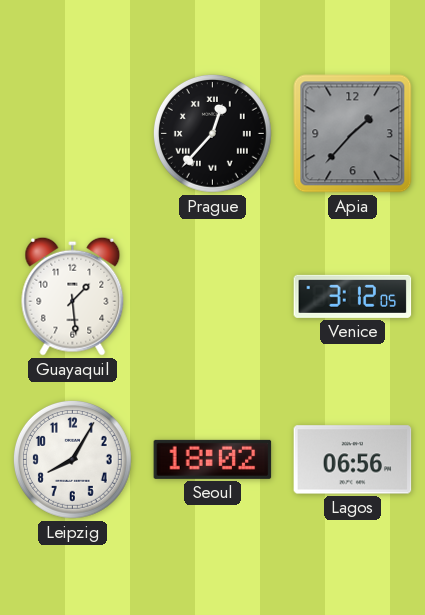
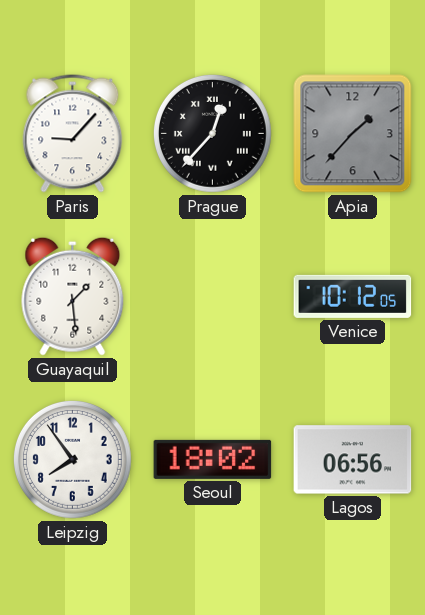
Paris: none -> 9:07 (73, 134)
Venice: 3:12 -> 10:12 (353, 296)
Leipzig: 8:05 -> 7:54 (72, 459)
